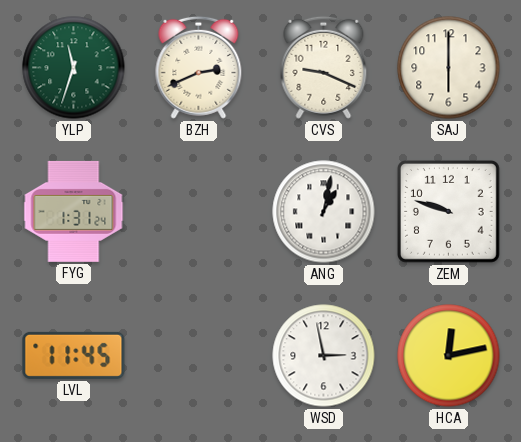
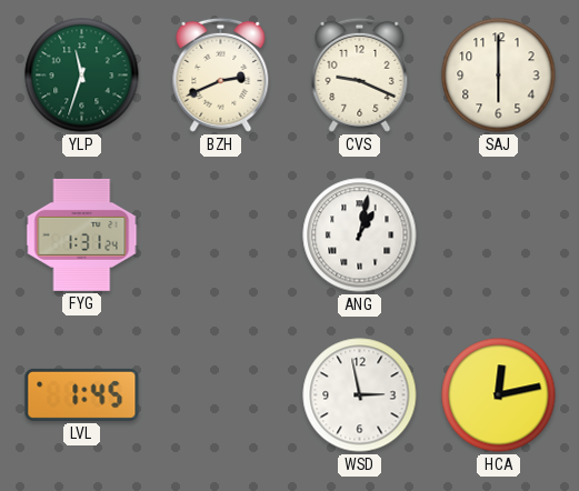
ZEM: 9:48 -> none (448, 211)
LVL: 11:45 -> 1:45 (82, 394)
